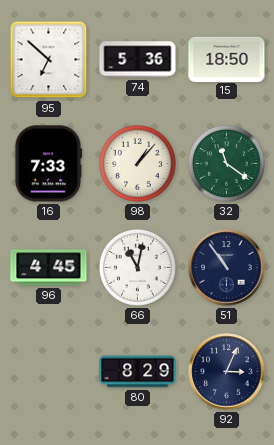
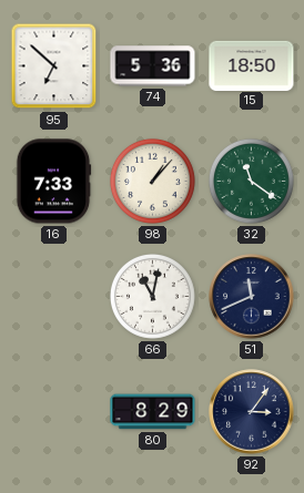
96: 4:45 -> none (49, 268)
51: 10:54 -> 11:41 (252, 297)
92: 3:04 -> 3:06 (252, 412)
